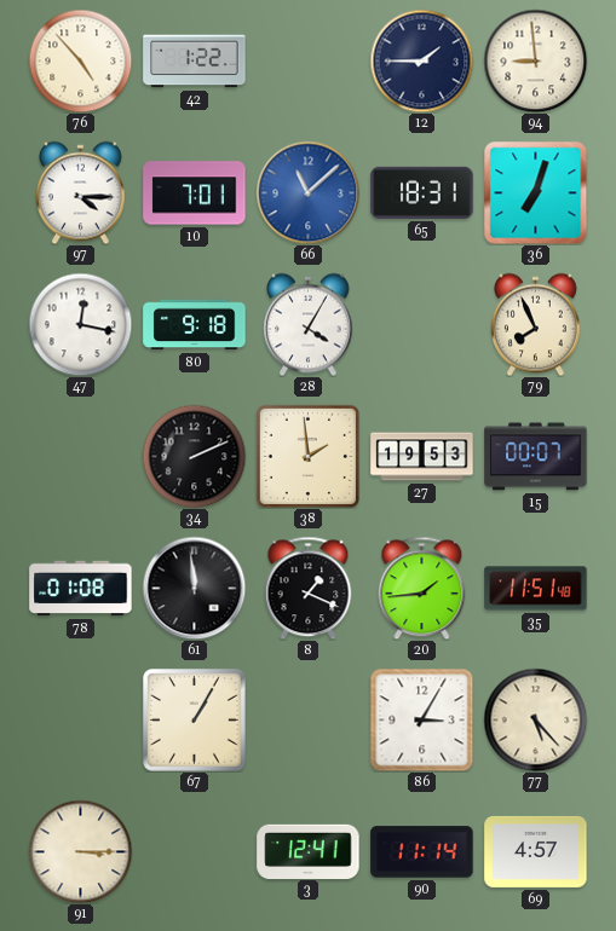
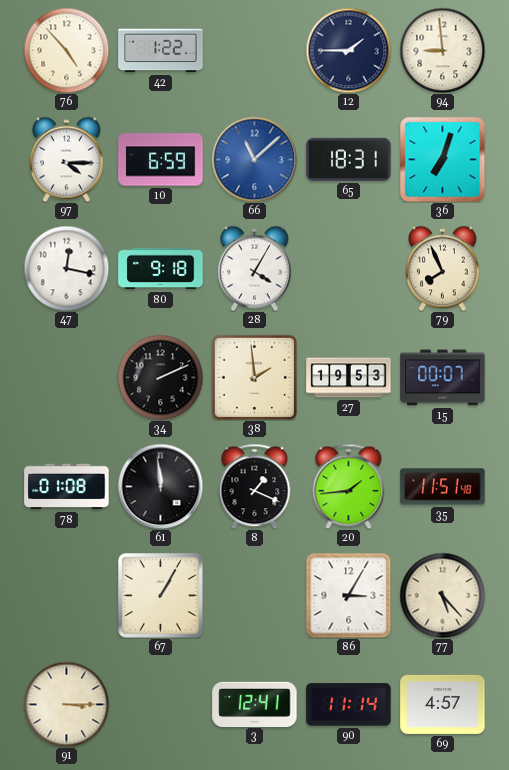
10: 7:01 -> 6:59 (161, 160)
